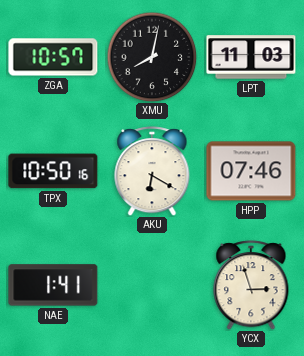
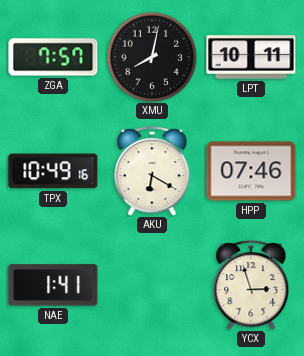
ZGA: 10:57 -> 7:57 (53, 57)
LPT: 11:03 -> 10:11 (251, 57)
TPX: 10:50 -> 10:49 (53, 171)
